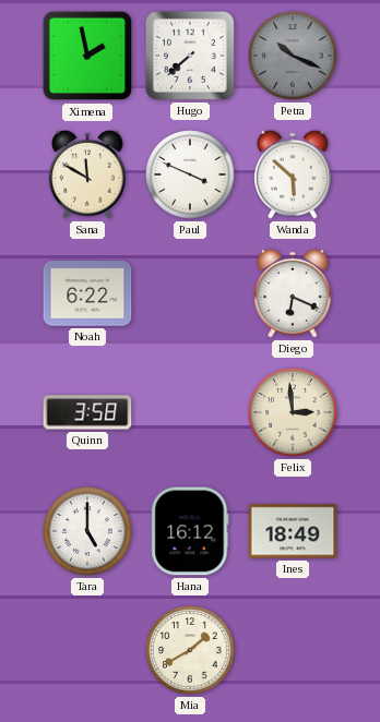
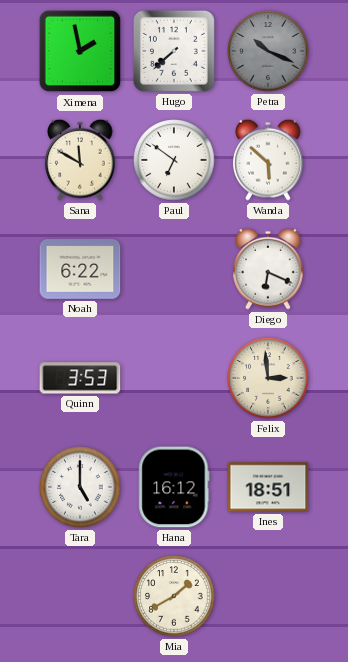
Paul: 3:49 -> 6:51 (174, 160)
Quinn: 3:58 -> 3:53 (80, 378)
Ines: 18:49 -> 18:51 (268, 487)
